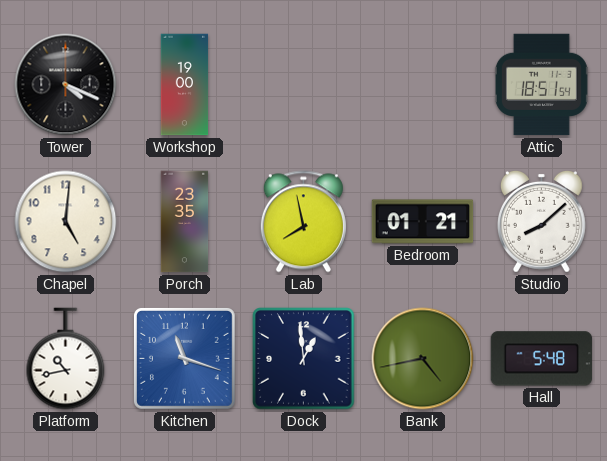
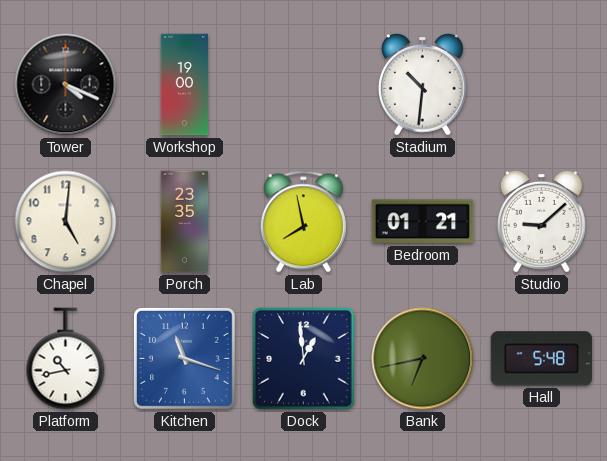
Stadium: none -> 10:31 (422, 84)
Attic: 18:51 -> none (541, 85)
Studio: 8:08 -> 9:08 (541, 221)
Bank: 4:43 -> 6:43 (423, 359)
